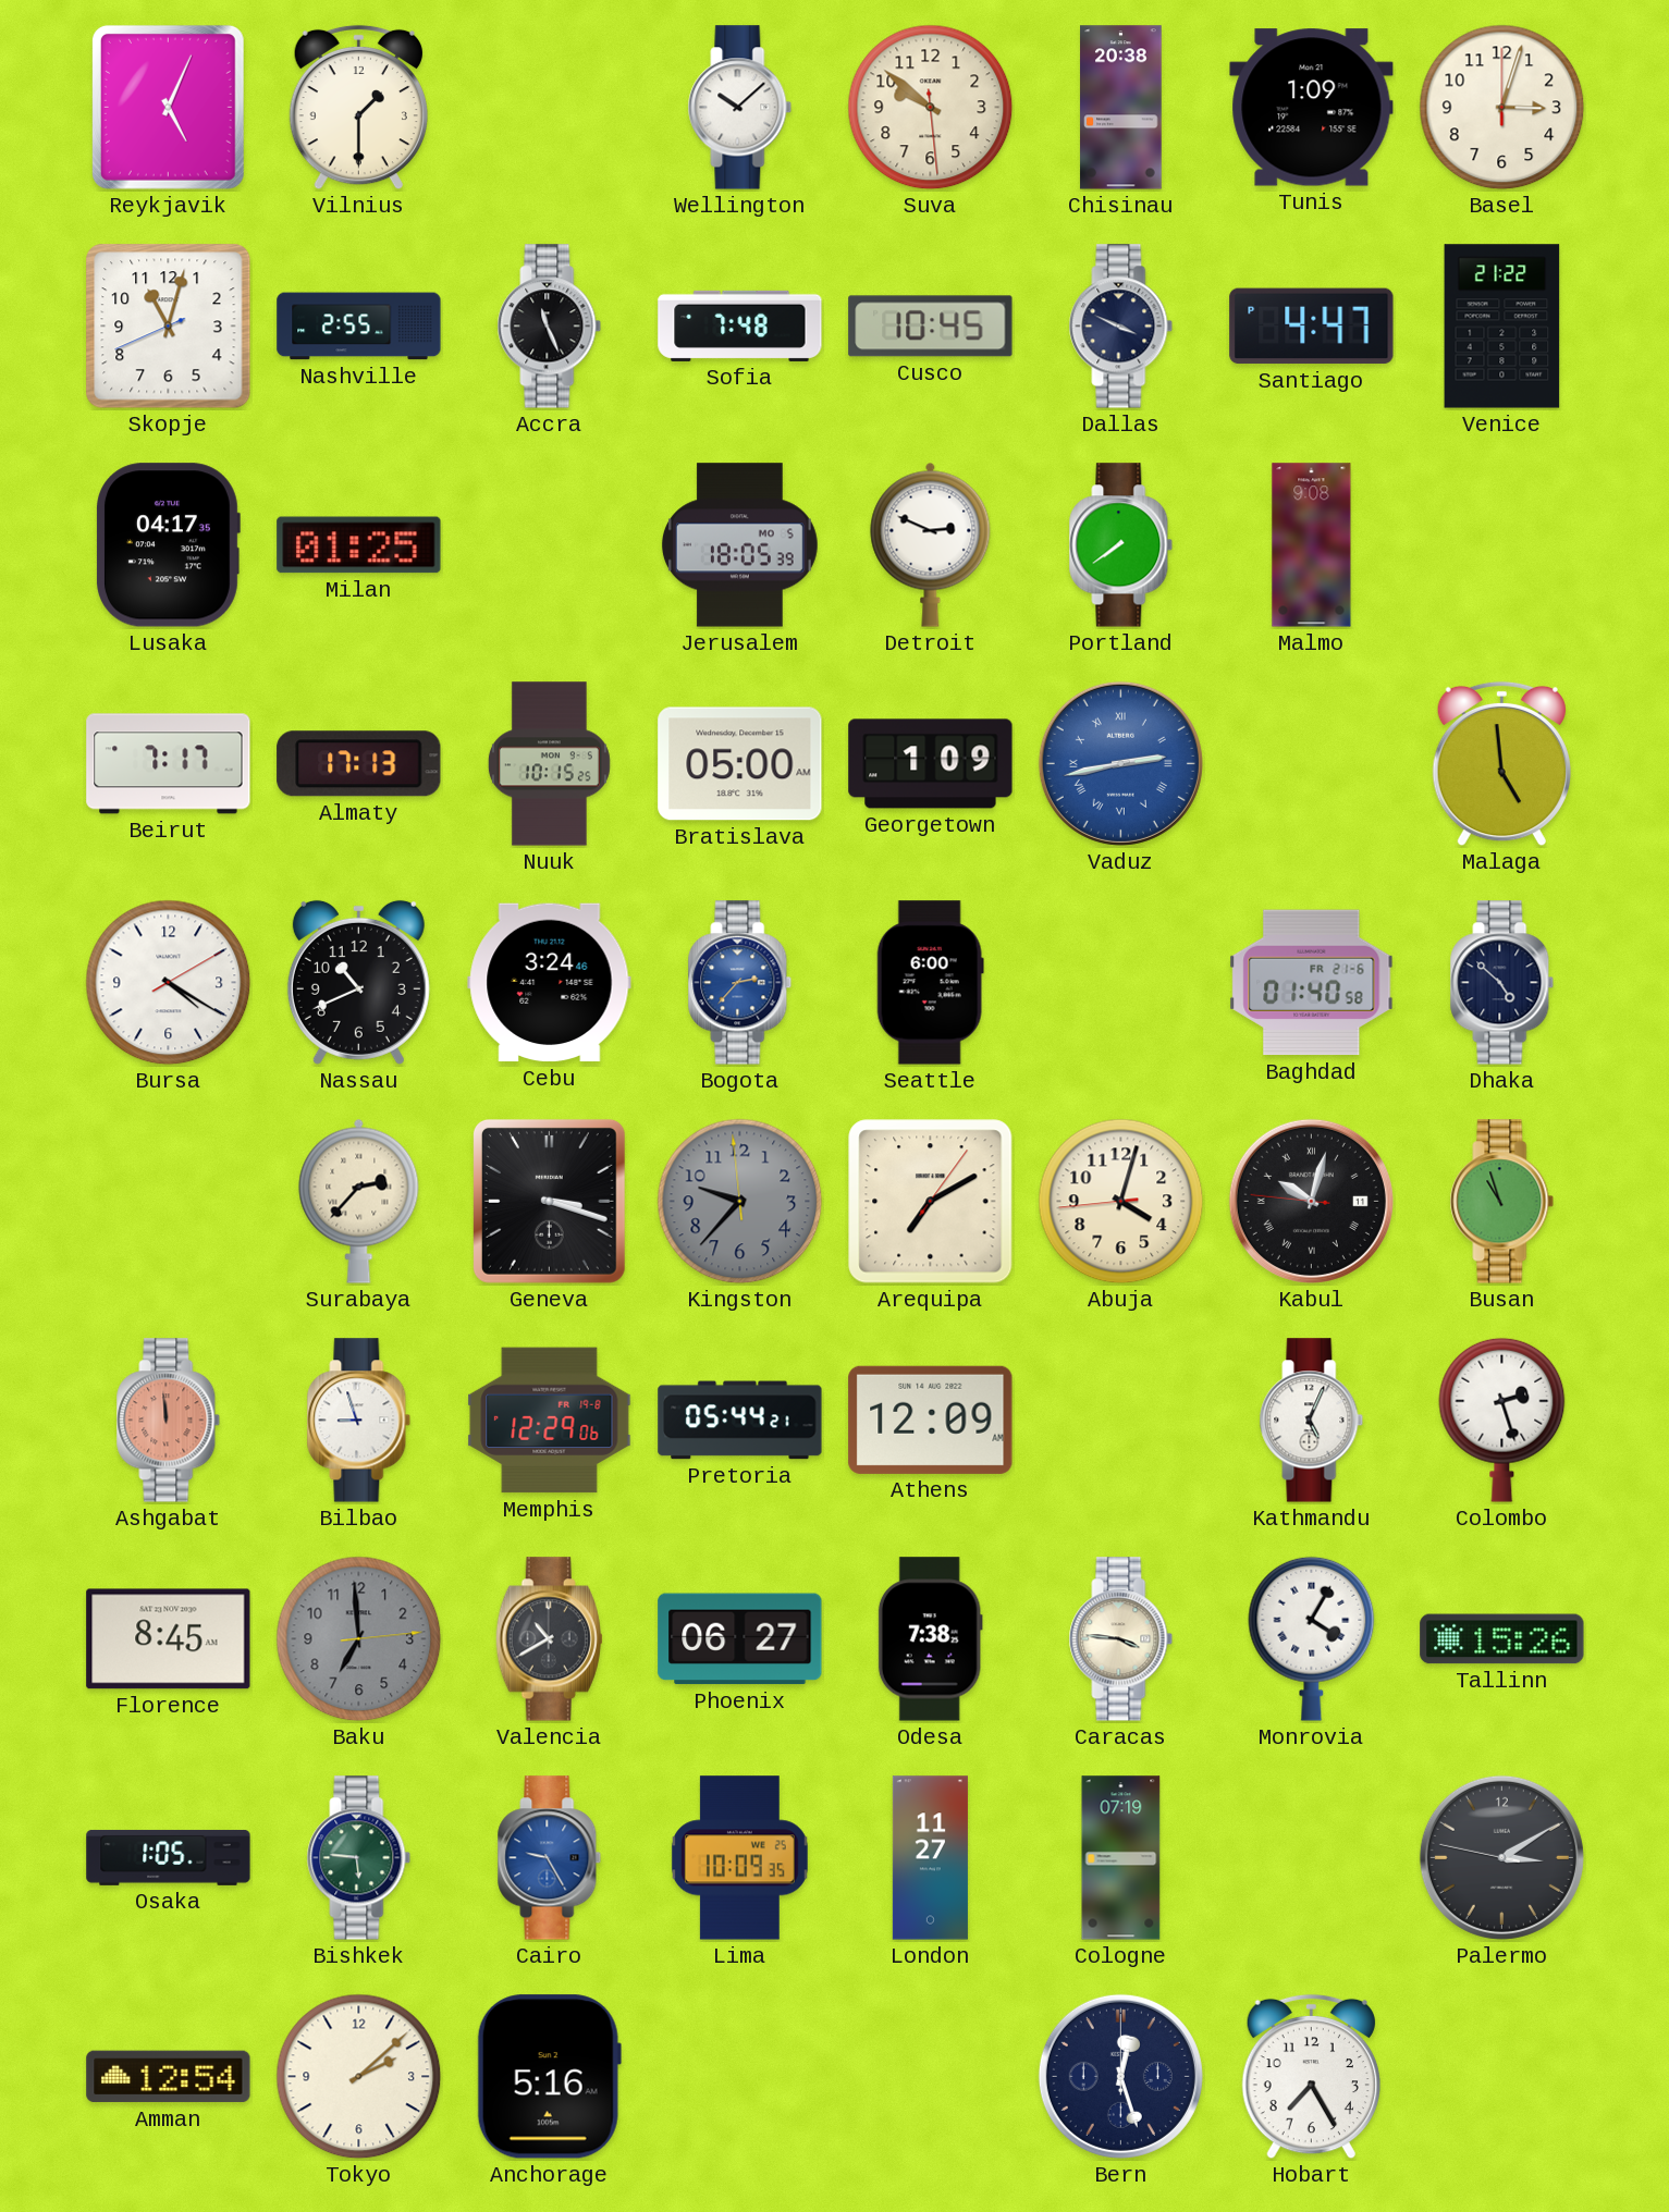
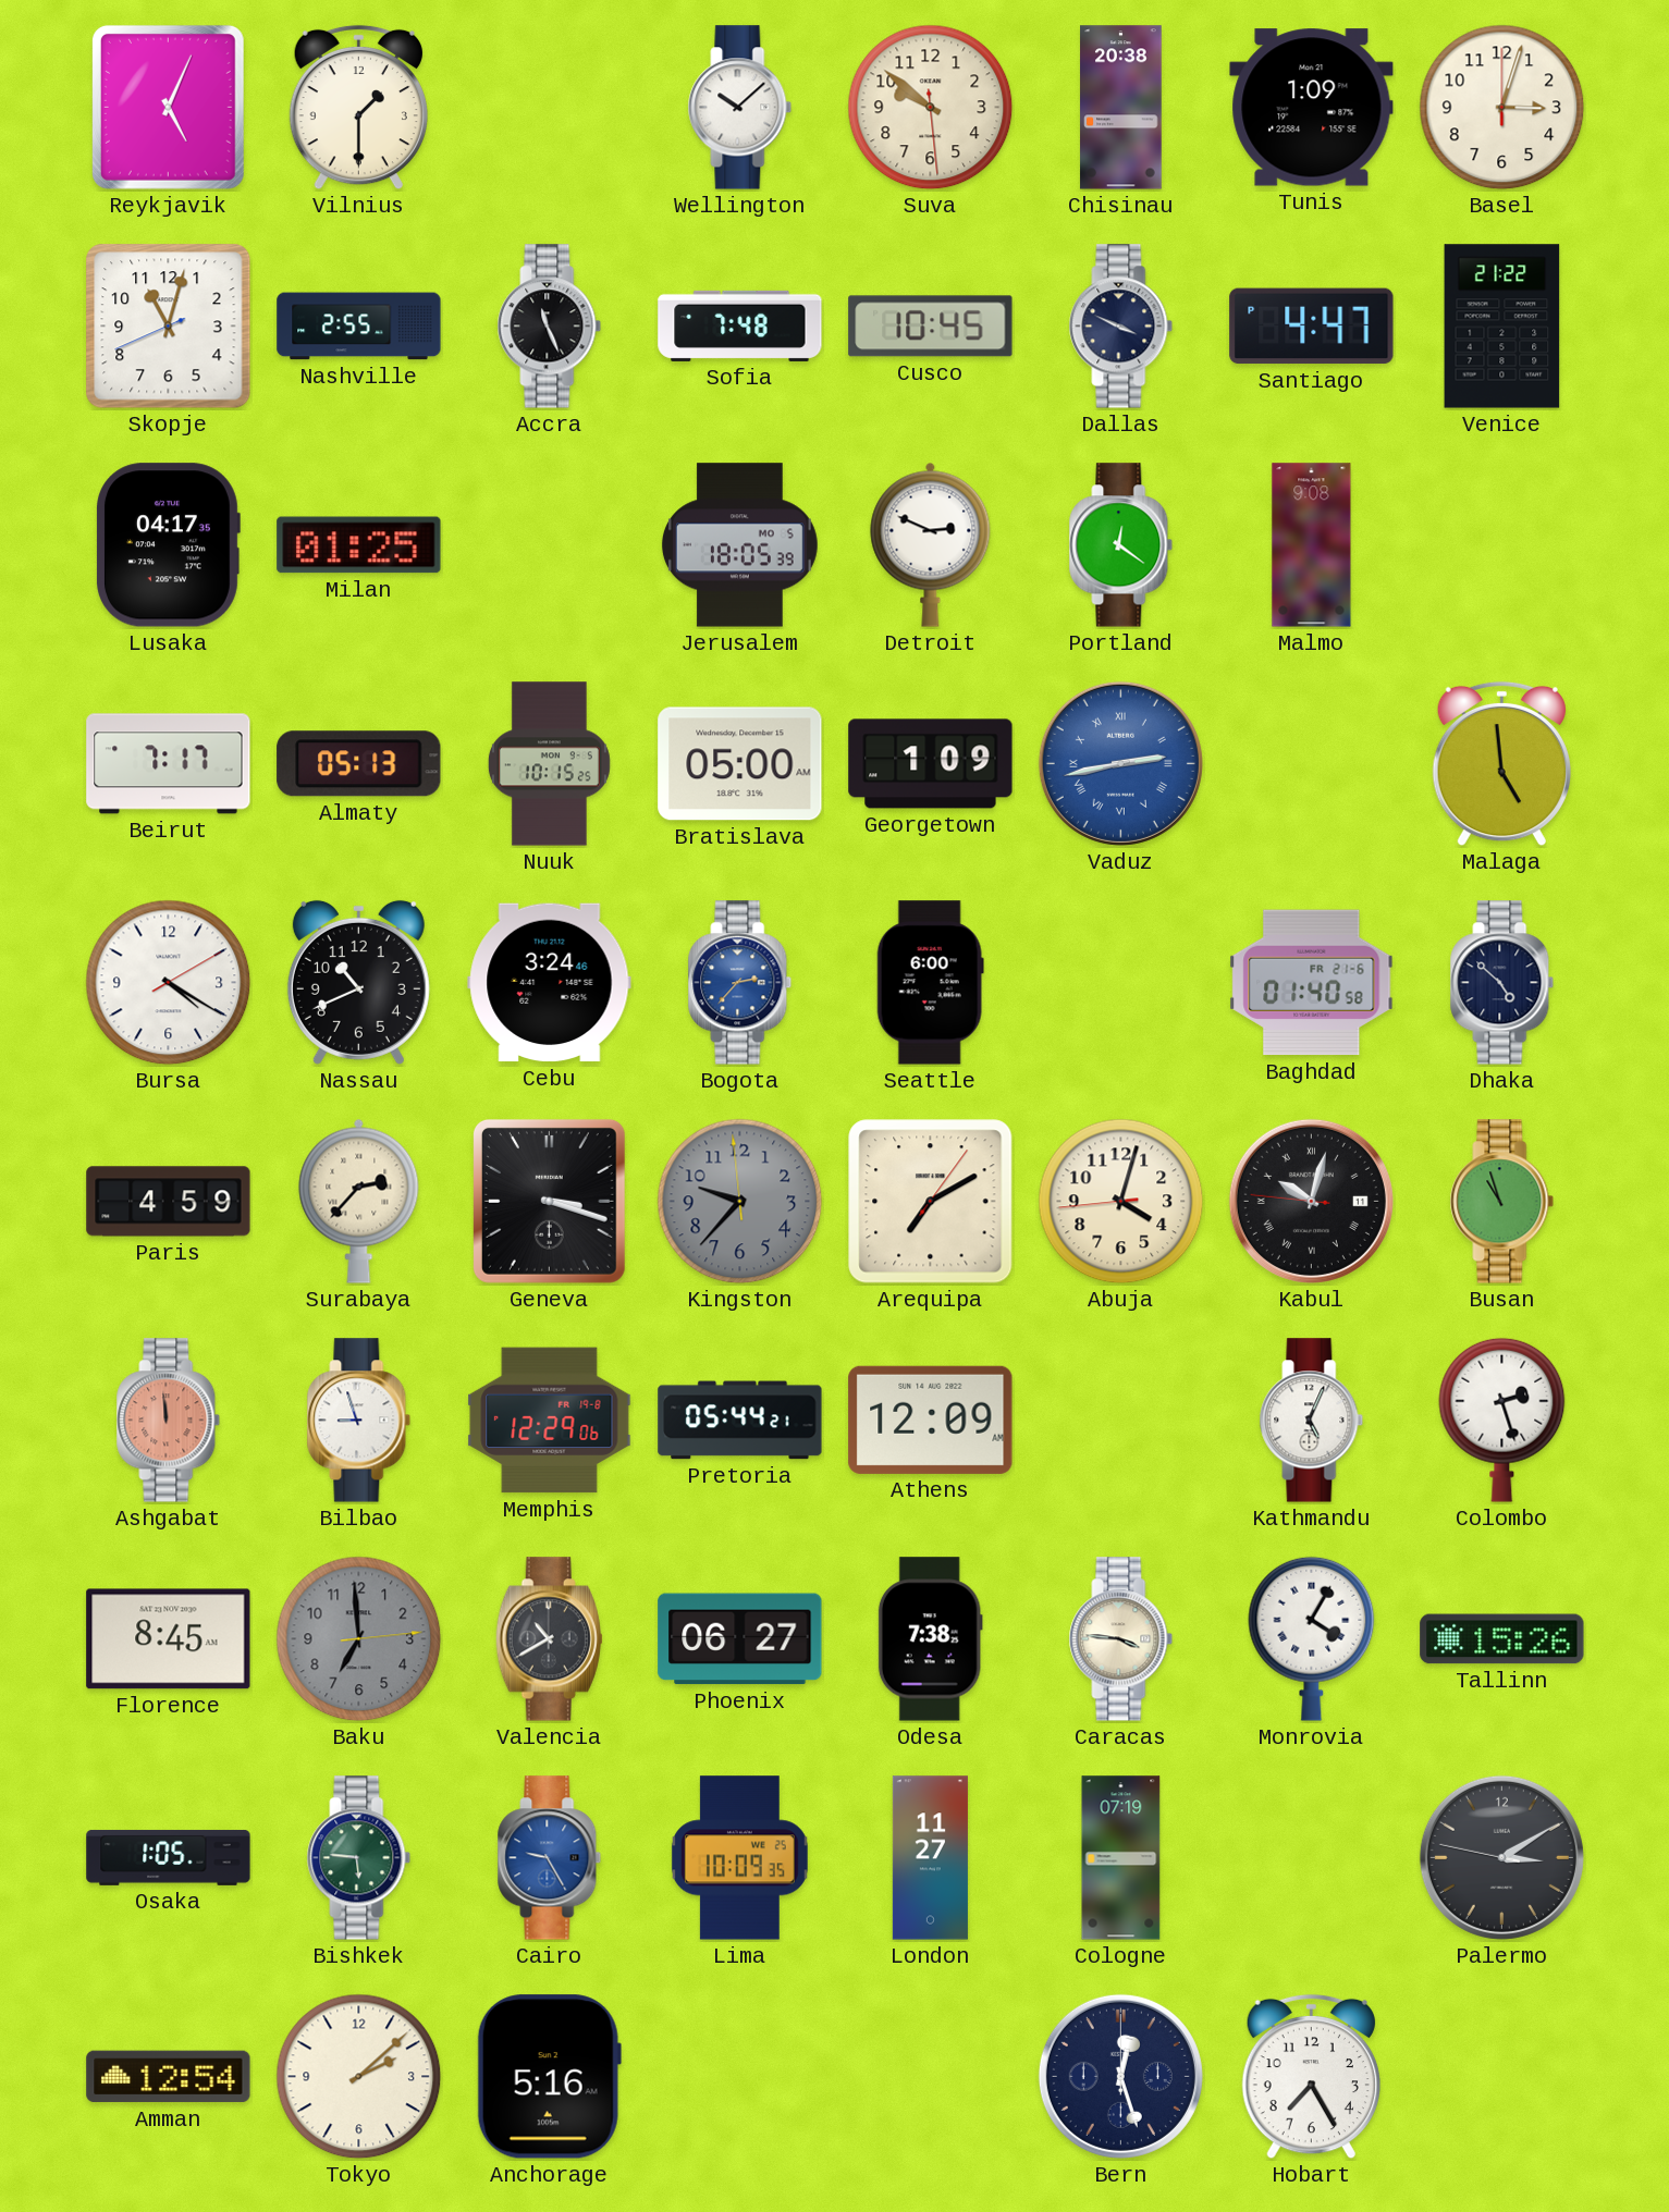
Portland: 7:39 -> 12:21 (1121, 545)
Almaty: 17:13 -> 05:13 (359, 764)
Paris: none -> 4:59 (169, 1202)
